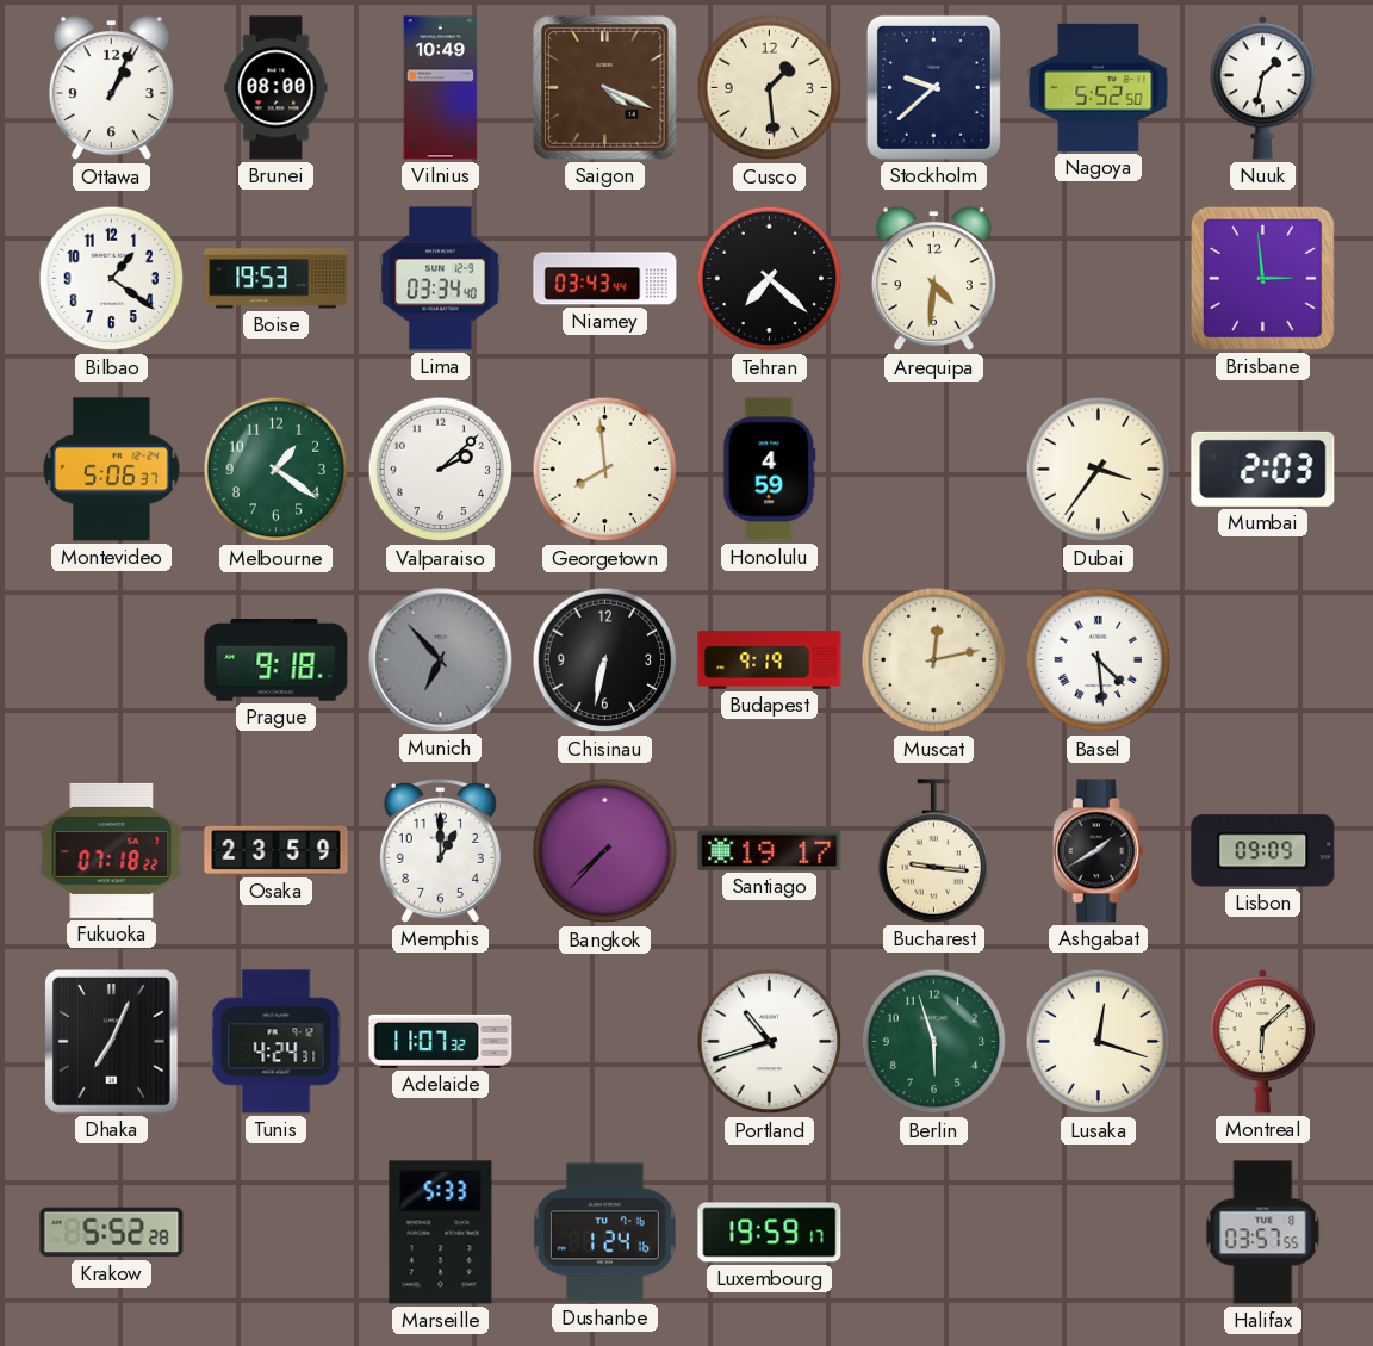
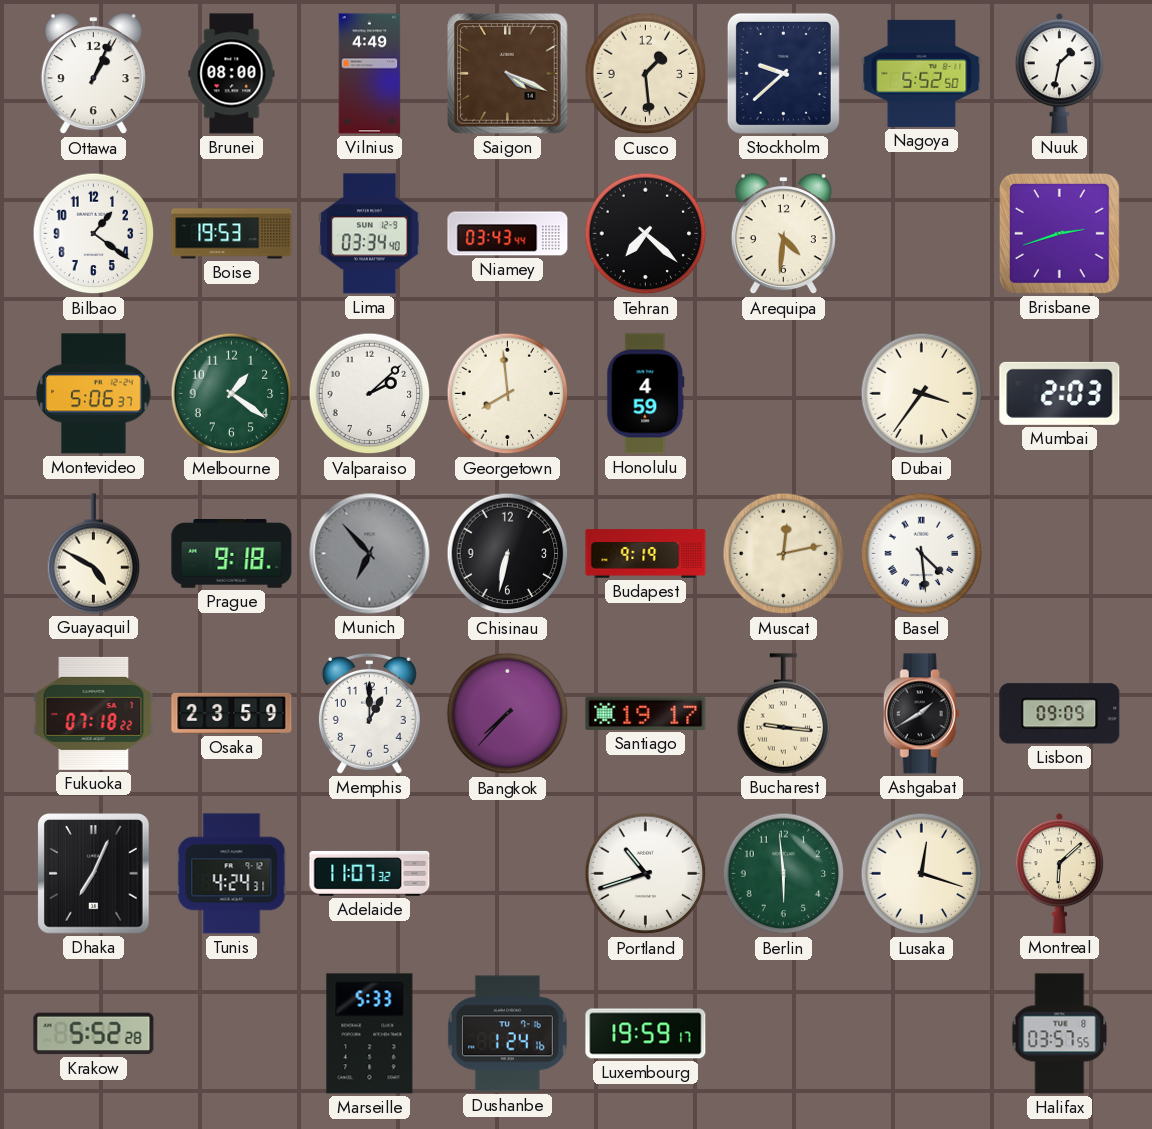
Vilnius: 10:49 -> 4:49 (370, 74)
Brisbane: 2:59 -> 2:42 (1059, 233)
Guayaquil: none -> 4:50 (94, 554)
Berlin: 5:57 -> 5:59 (784, 874)
